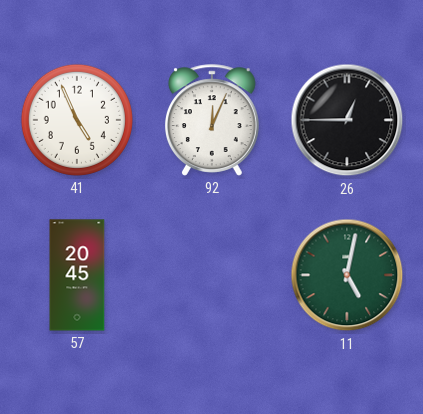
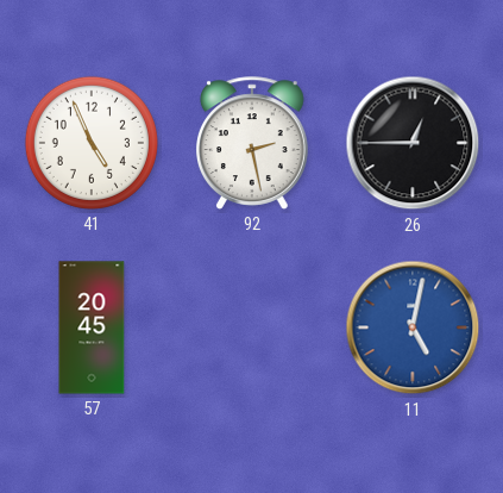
92: 12:04 -> 2:28 (253, 143)
11 dial: green -> blue (413, 327)
